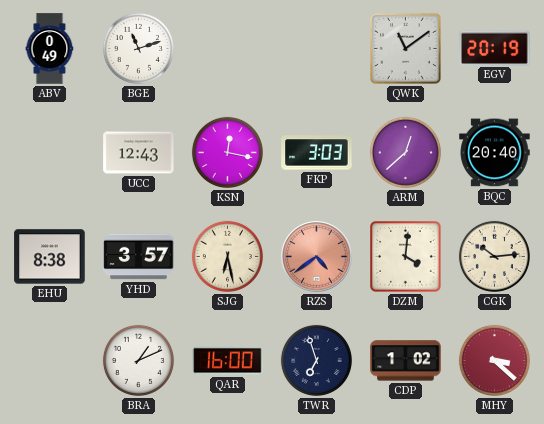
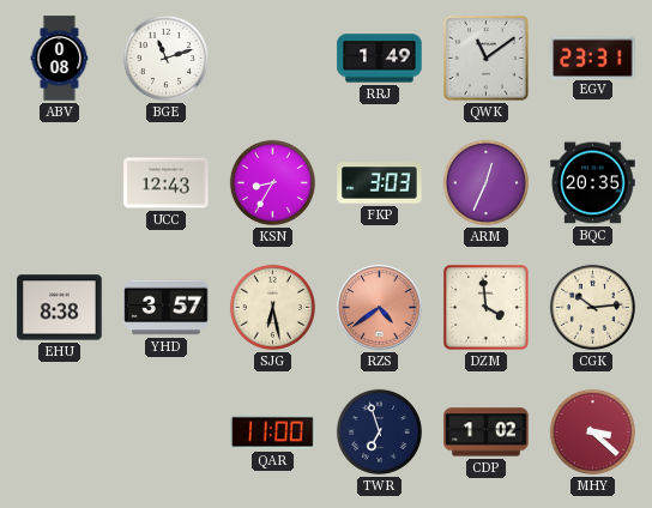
ABV: 0:49 -> 0:08 (60, 59)
RRJ: none -> 1:49 (380, 59)
EGV: 20:19 -> 23:31 (593, 58)
KSN: 12:17 -> 8:35 (272, 182)
ARM: 12:38 -> 12:34 (485, 182)
BQC: 20:40 -> 20:35 (593, 183)
DZM: 4:01 -> 3:59 (487, 308)
BRA: 1:11 -> none (138, 360)
QAR: 16:00 -> 11:00 (273, 433)
